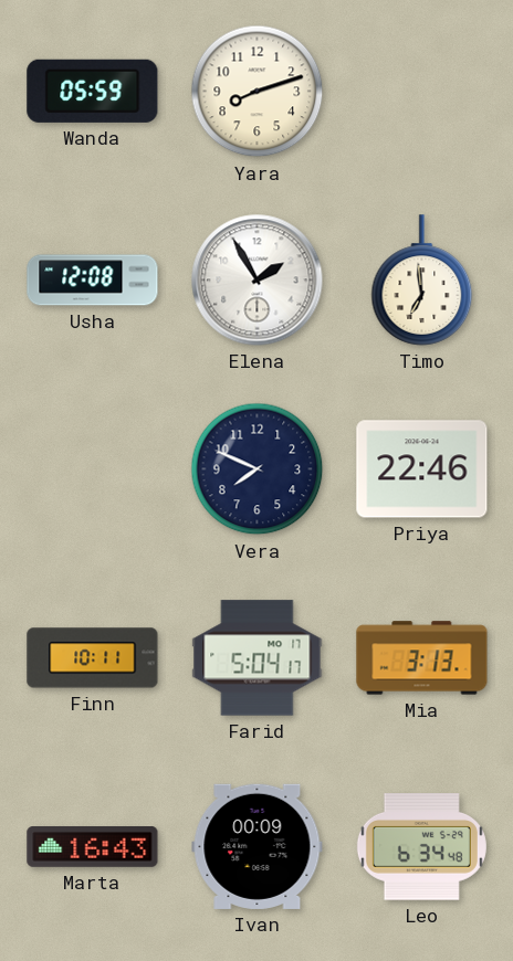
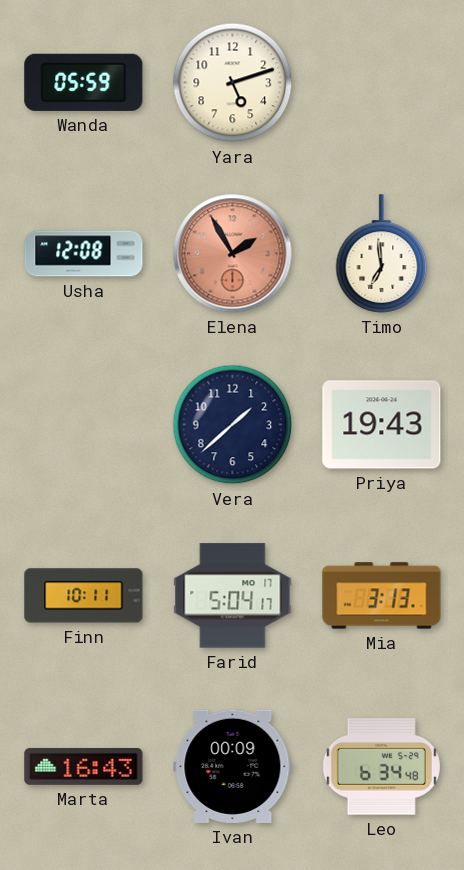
Yara: 8:12 -> 5:12 (233, 83)
Elena dial: white -> salmon (233, 254)
Vera: 7:49 -> 1:38 (233, 425)
Priya: 22:46 -> 19:43 (382, 425)
